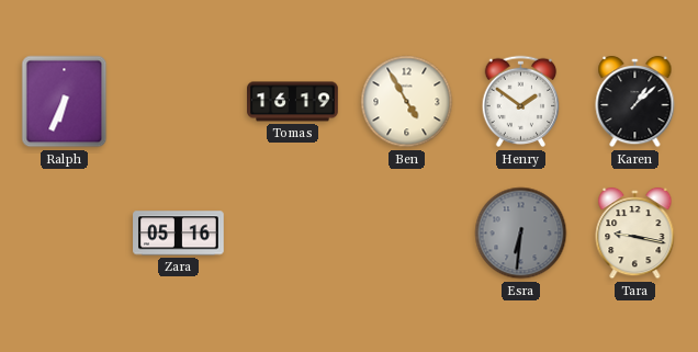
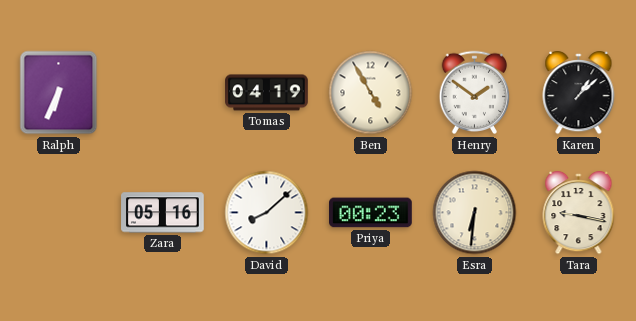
Tomas: 16:19 -> 04:19 (267, 93)
David: none -> 8:08 (267, 213)
Priya: none -> 00:23 (371, 213)
Esra dial: grey -> cream (475, 213)
